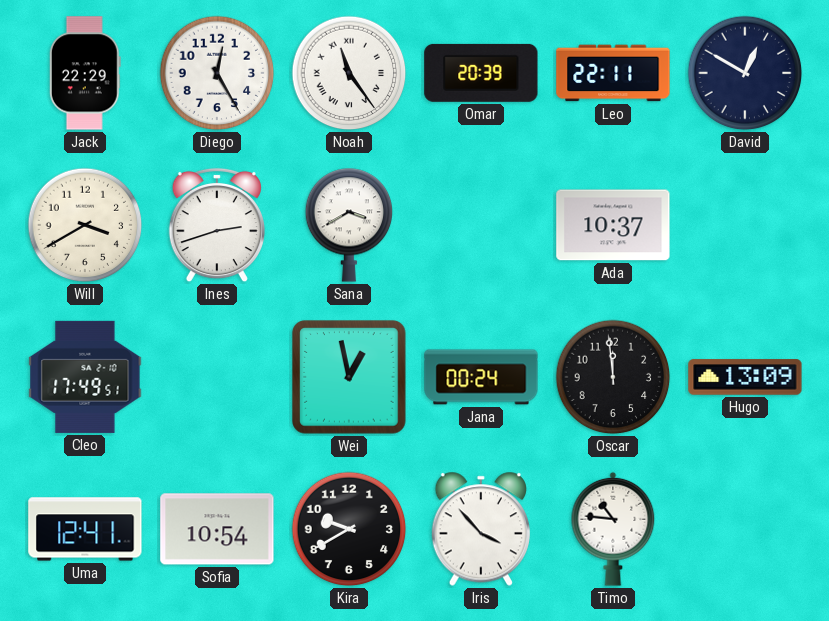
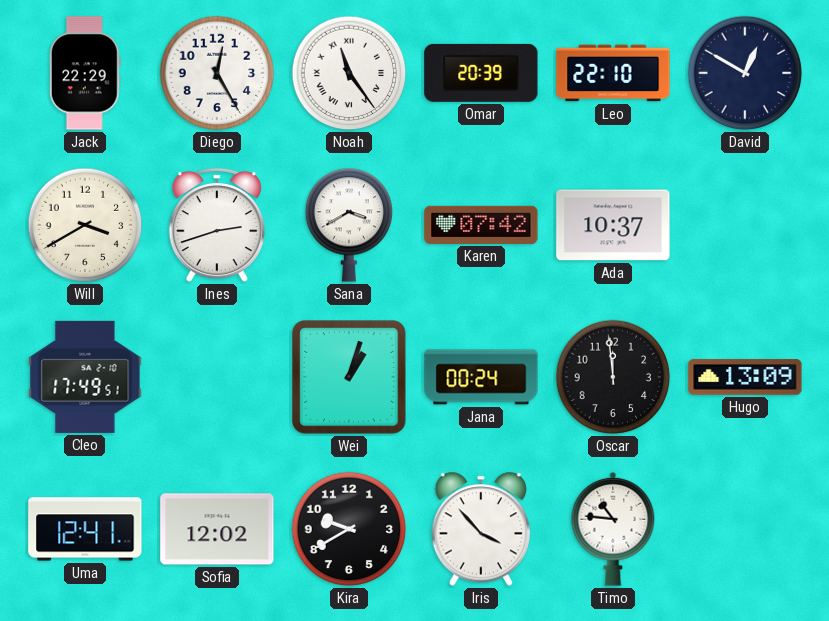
Leo: 22:11 -> 22:10 (613, 73)
Karen: none -> 07:42 (481, 225)
Wei: 12:58 -> 1:03 (349, 377)
Sofia: 10:54 -> 12:02 (217, 529)
